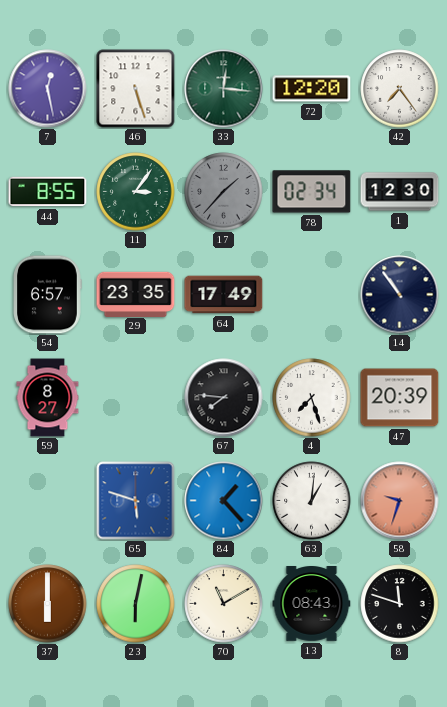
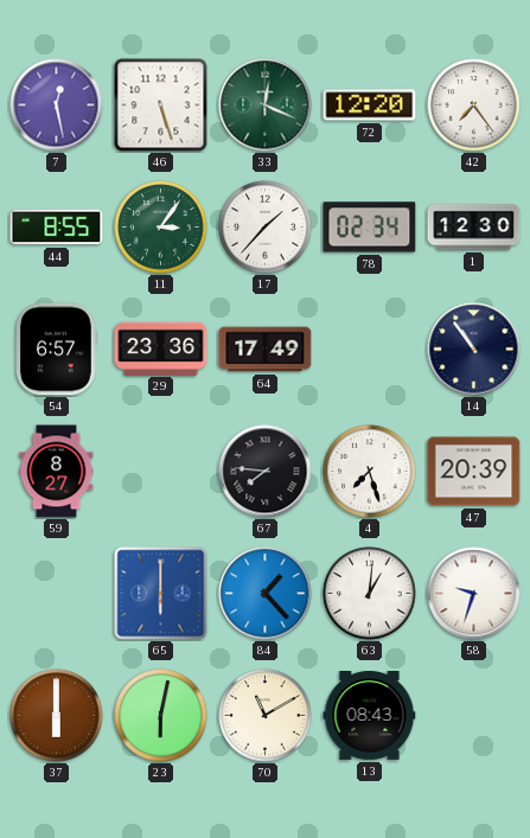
33: 12:16 -> 12:19 (266, 105)
17 dial: grey -> white (266, 228)
29: 23:35 -> 23:36 (161, 348)
65: 5:48 -> 6:00 (161, 594)
58 dial: salmon -> white (474, 594)
8: 11:48 -> none (400, 604)
